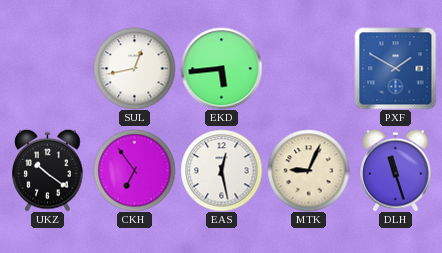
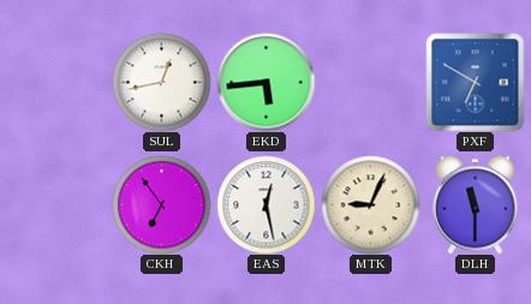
PXF: 1:50 -> 6:50 (475, 82)
UKZ: 10:21 -> none (48, 170)
DLH: 11:27 -> 11:30 (476, 204)
